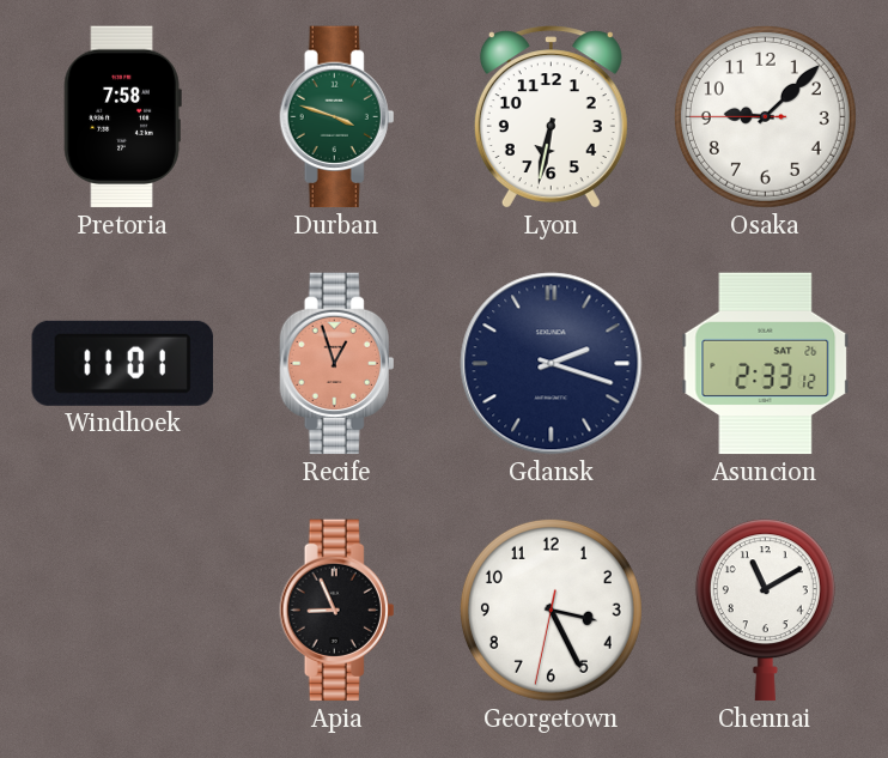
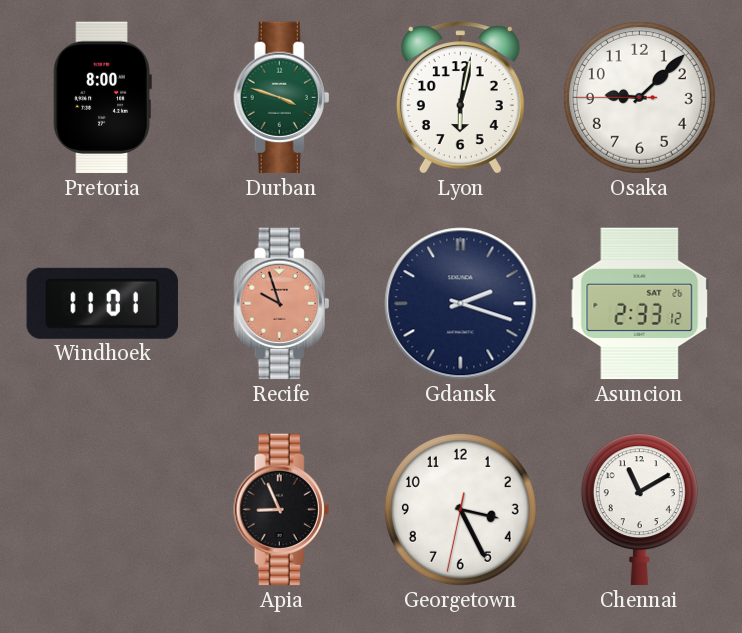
Pretoria: 7:58 -> 8:00 (102, 98)
Lyon: 6:32 -> 6:02 (460, 98)
Recife: 12:57 -> 9:57 (282, 304)
